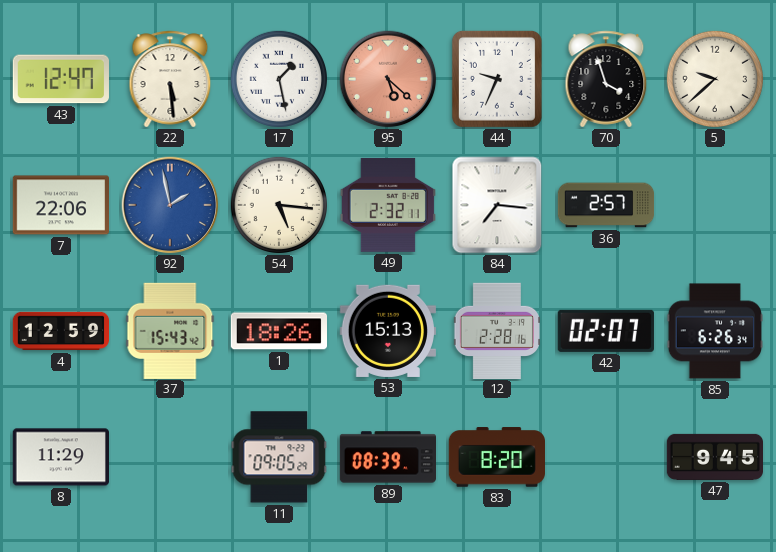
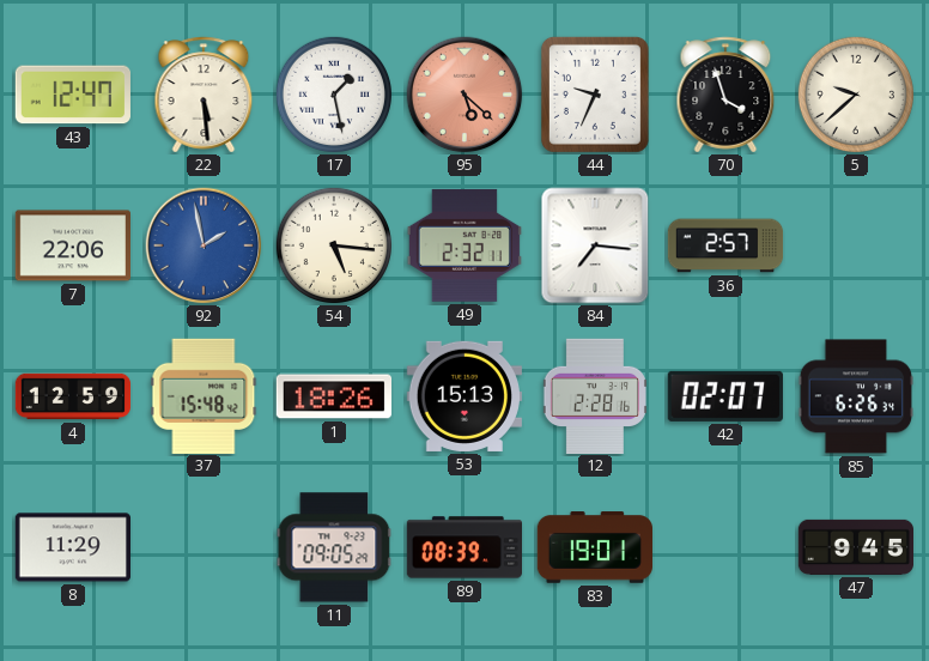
37: 15:43 -> 15:48 (204, 395)
83: 8:20 -> 19:01 (594, 547)
